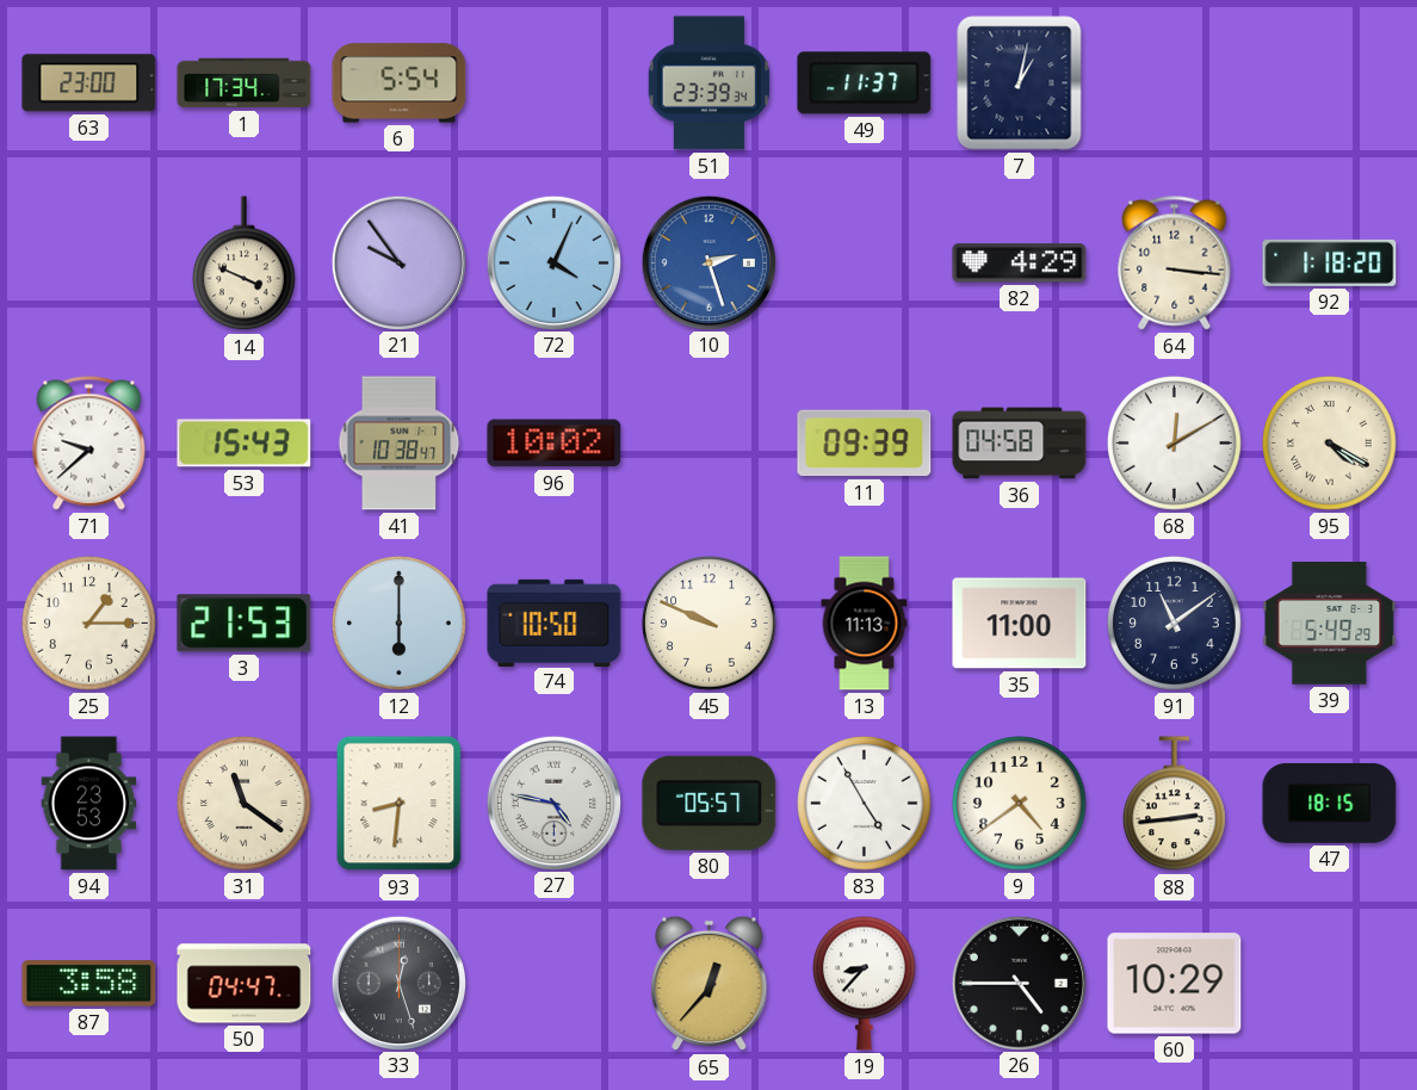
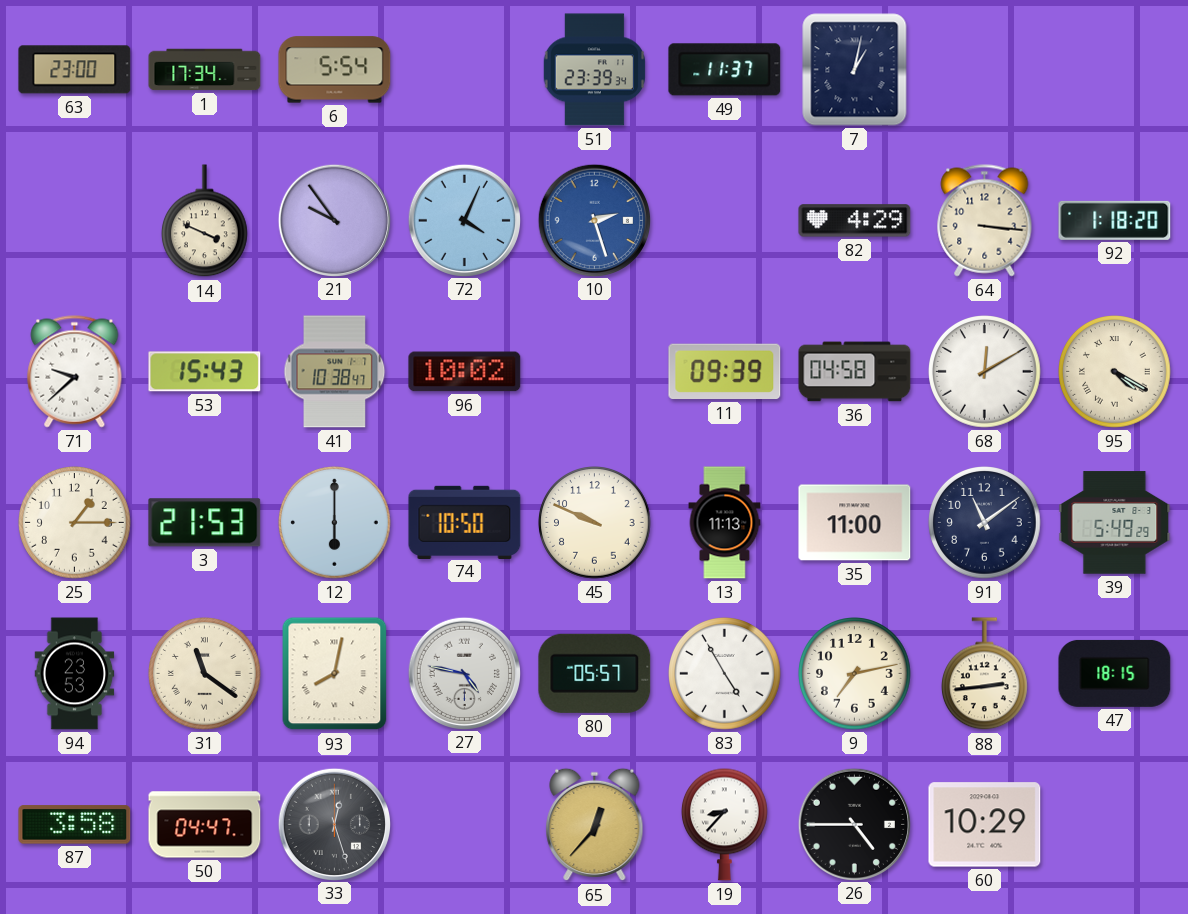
93: 8:31 -> 8:02 (335, 674)
9: 4:39 -> 7:13 (855, 674)
